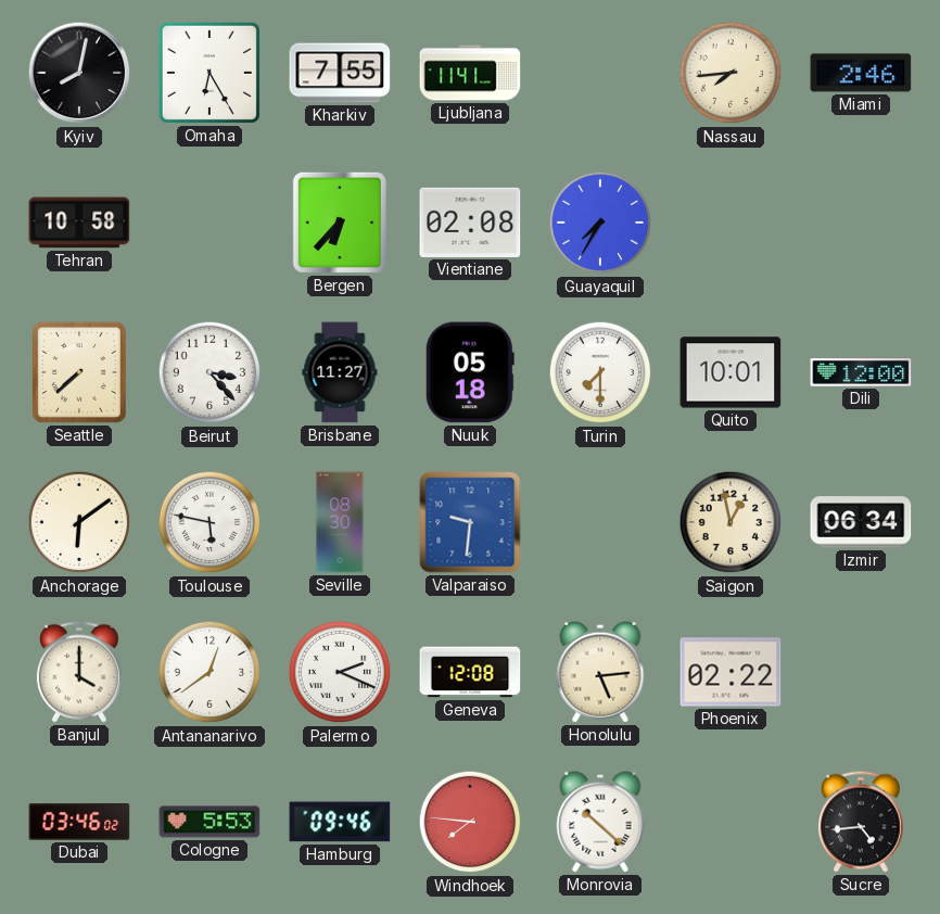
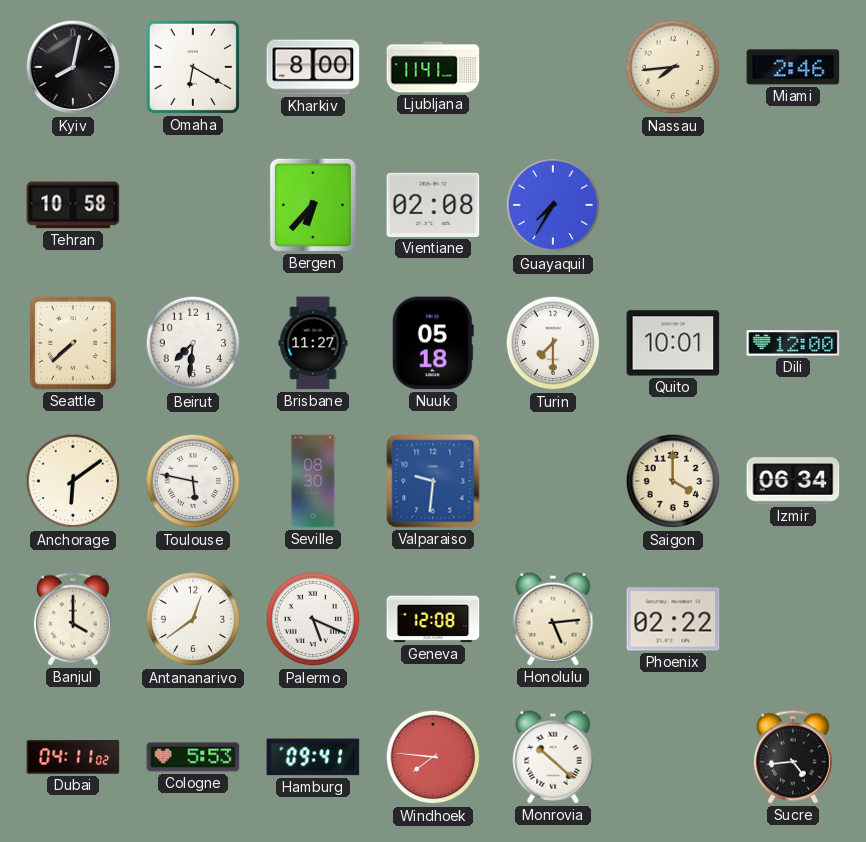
Omaha: 6:25 -> 6:20 (193, 67)
Kharkiv: 7:55 -> 8:00 (313, 67)
Beirut: 3:23 -> 7:31 (193, 343)
Saigon: 12:58 -> 4:00 (673, 481)
Palermo: 2:19 -> 5:19 (313, 619)
Dubai: 03:46 -> 04:11 (73, 757)
Hamburg: 09:46 -> 09:41 (313, 757)
